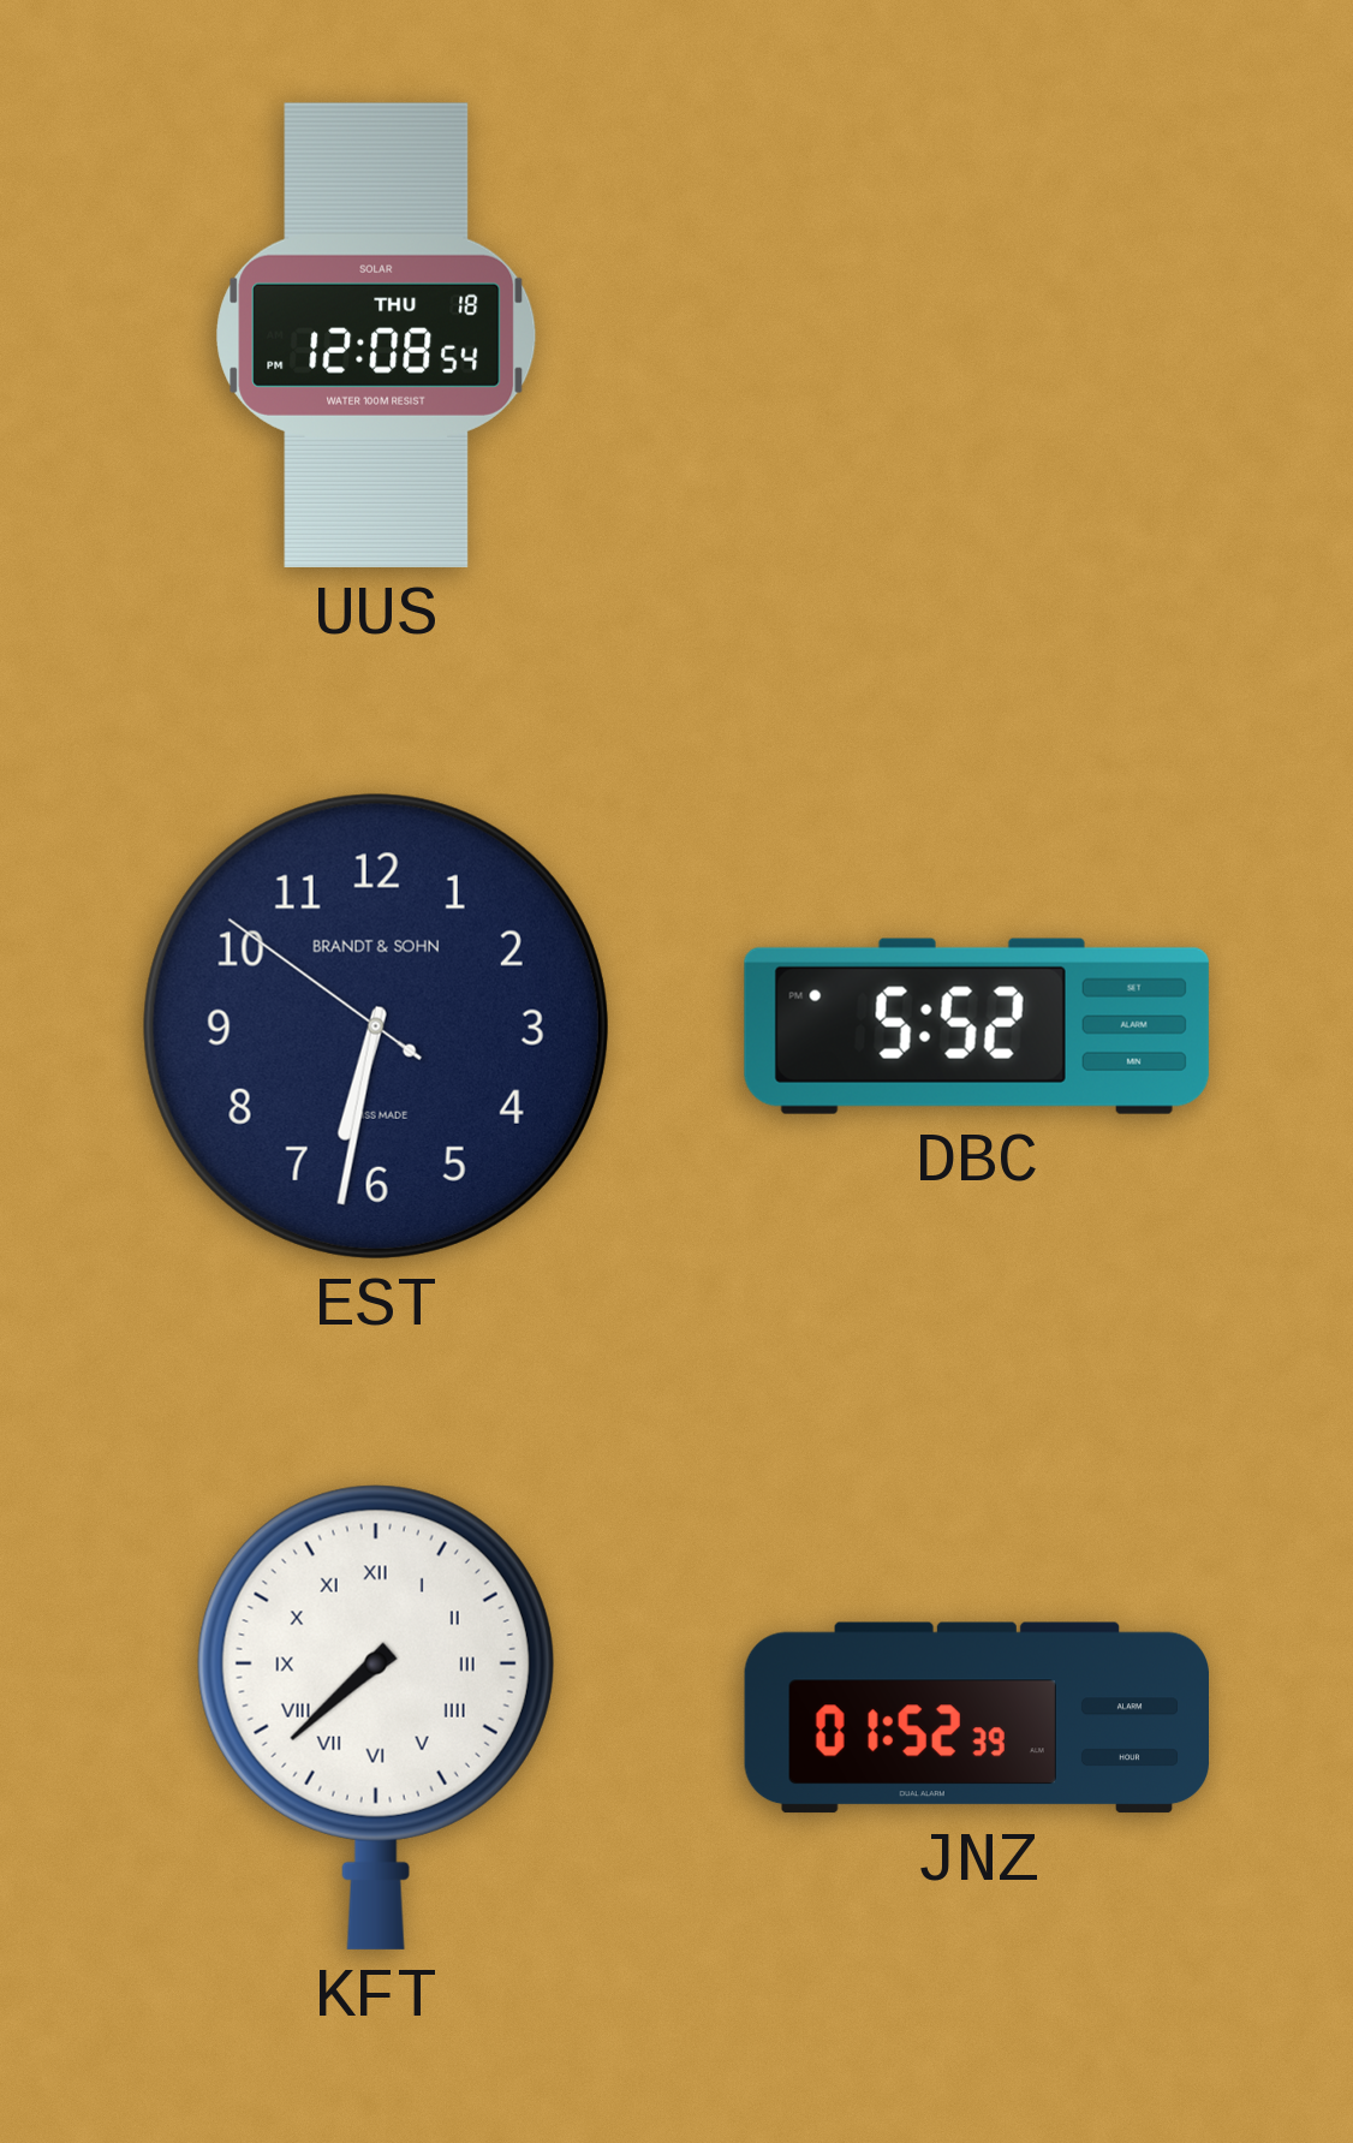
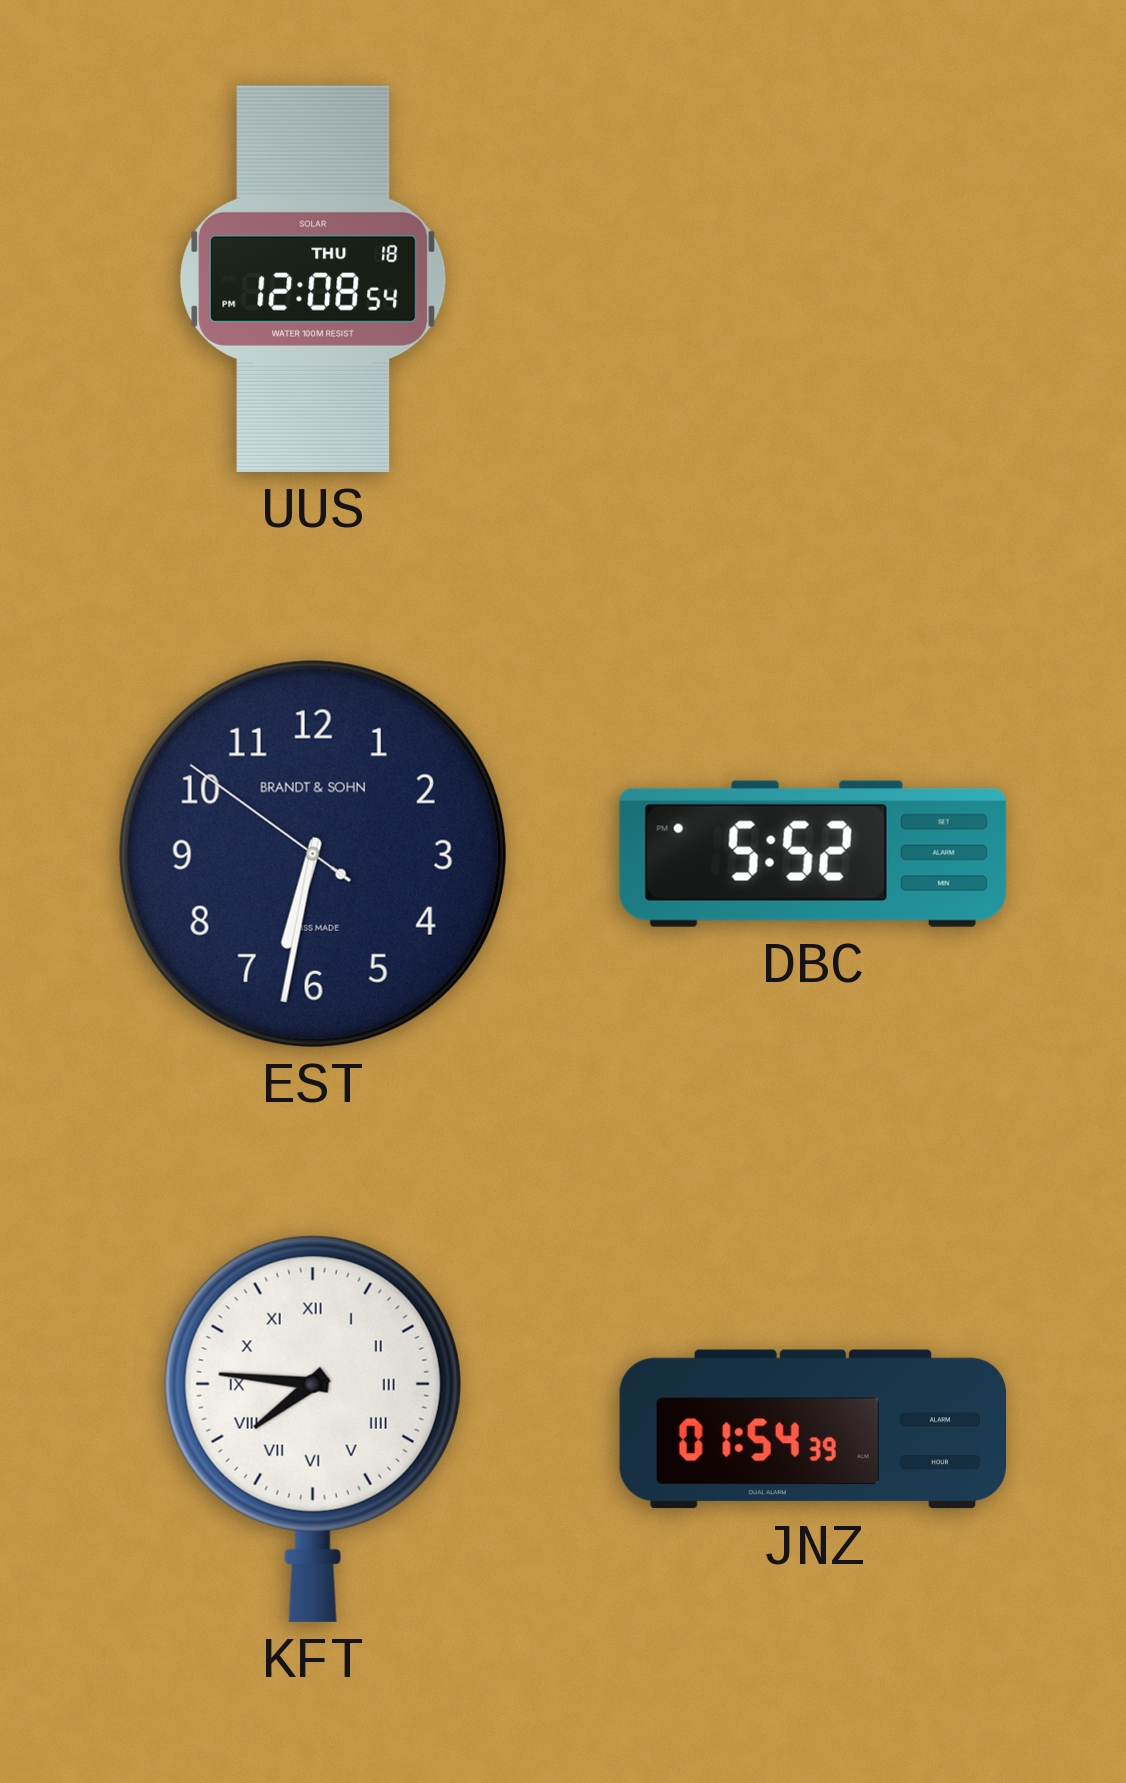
KFT: 7:38 -> 7:46 (313, 1429)
JNZ: 01:52 -> 01:54 (812, 1429)
